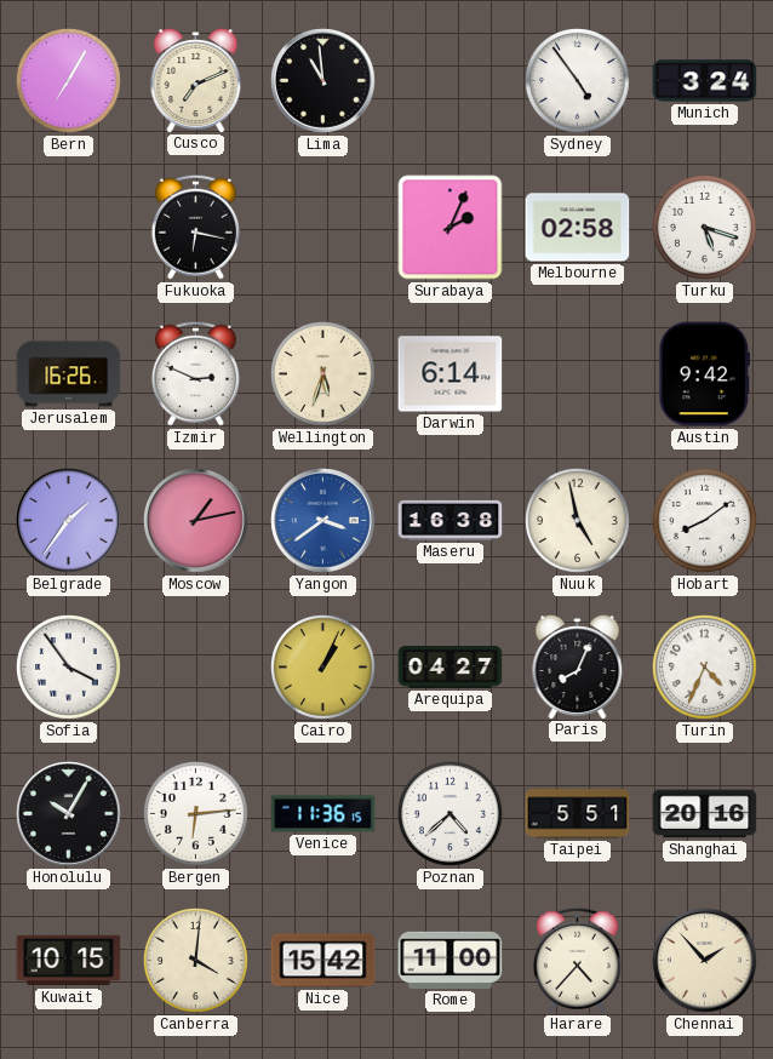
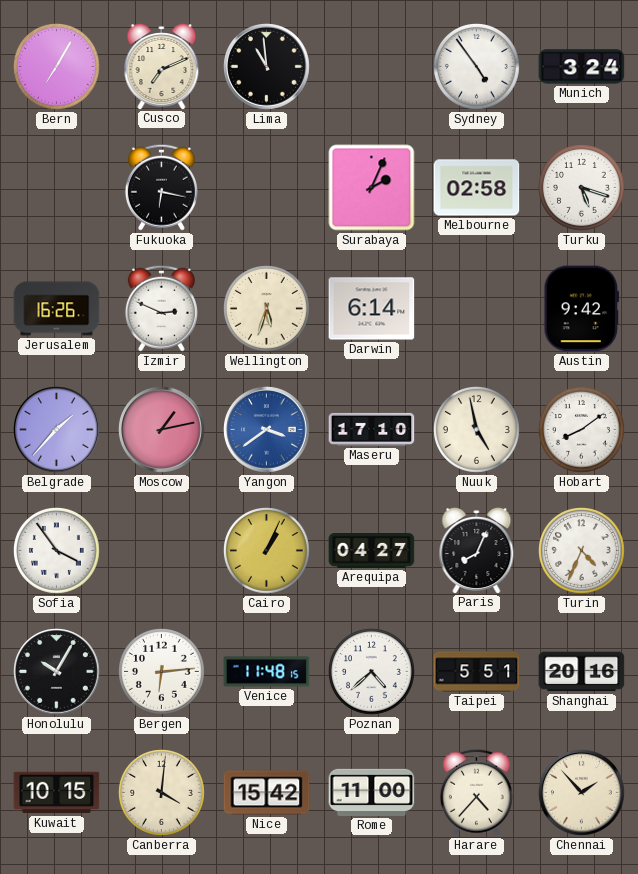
Belgrade: 1:36 -> 1:37 (57, 430)
Maseru: 16:38 -> 17:10 (372, 429)
Venice: 11:36 -> 11:48 (267, 672)
